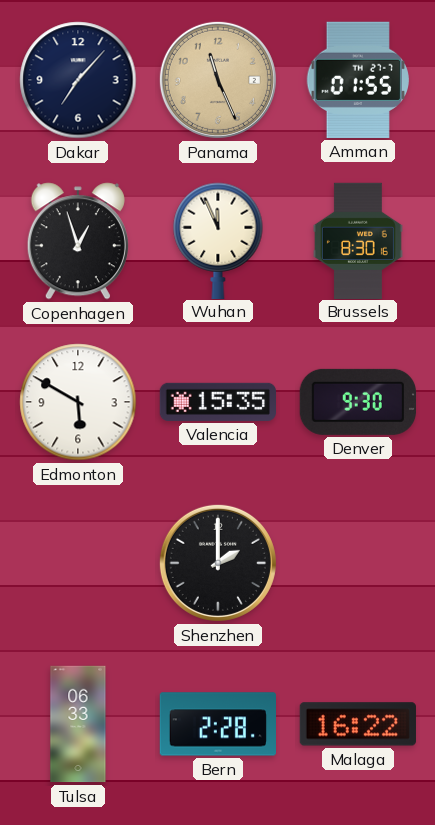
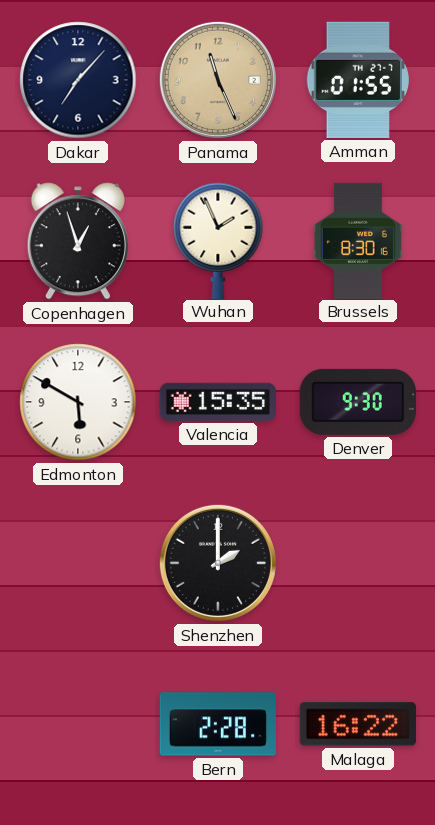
Wuhan: 11:56 -> 1:56 (218, 240)
Tulsa: 06:33 -> none (78, 724)
